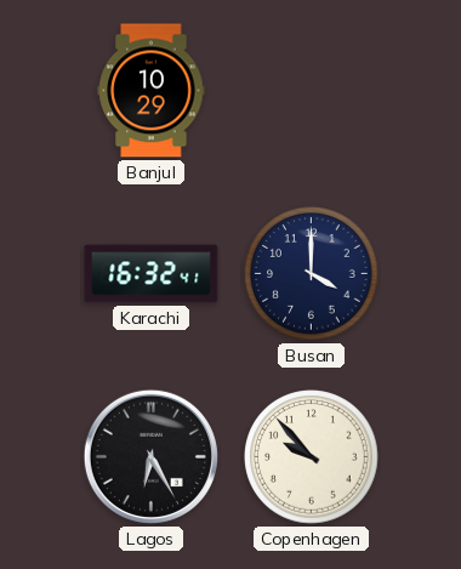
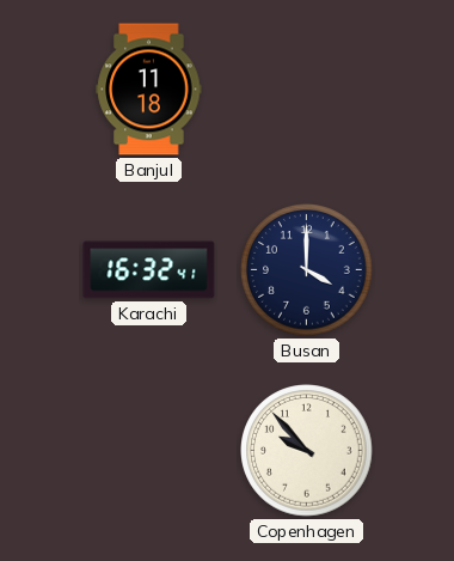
Banjul: 10:29 -> 11:18 (149, 90)
Lagos: 6:25 -> none (150, 456)
